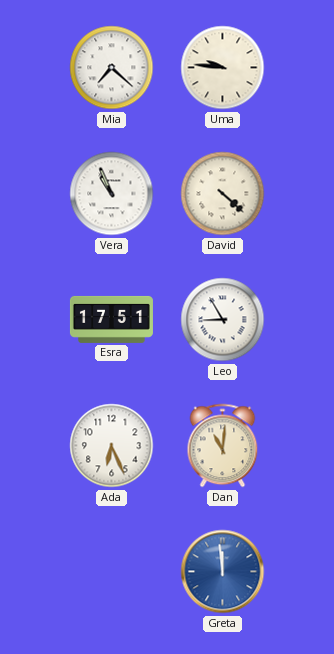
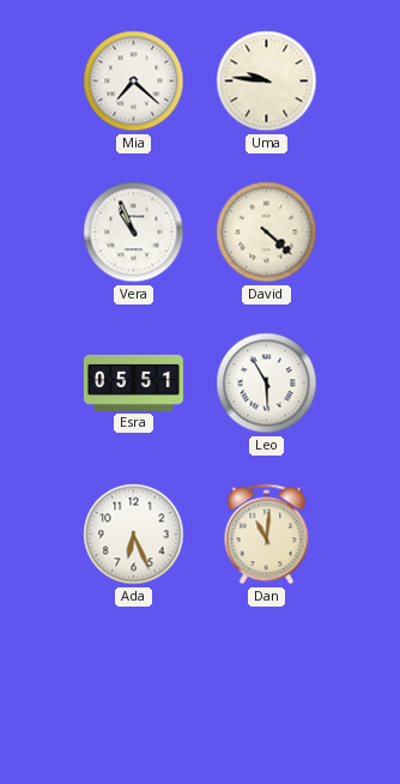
Esra: 17:51 -> 05:51 (133, 382)
Leo: 8:55 -> 5:55 (267, 384)
Greta: 11:59 -> none (223, 572)
